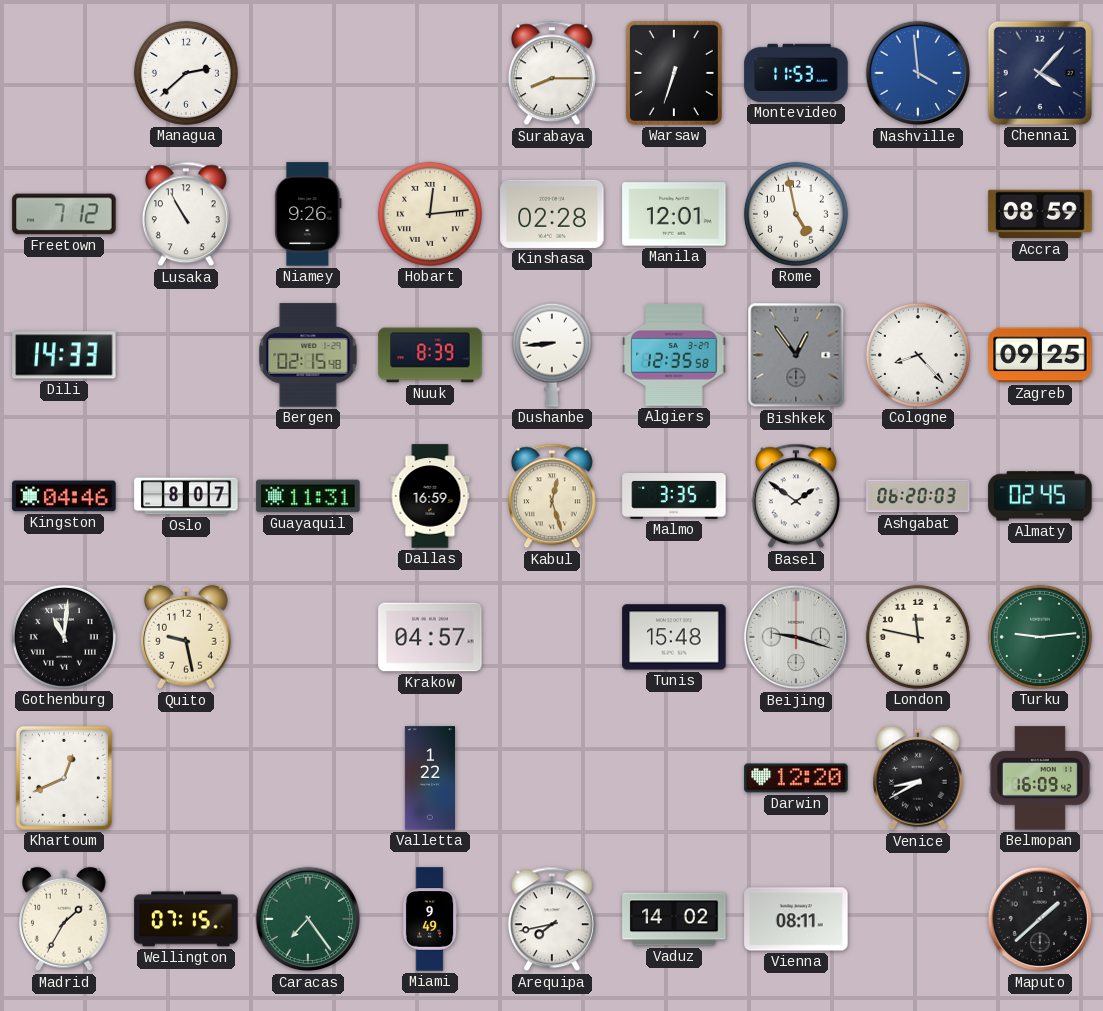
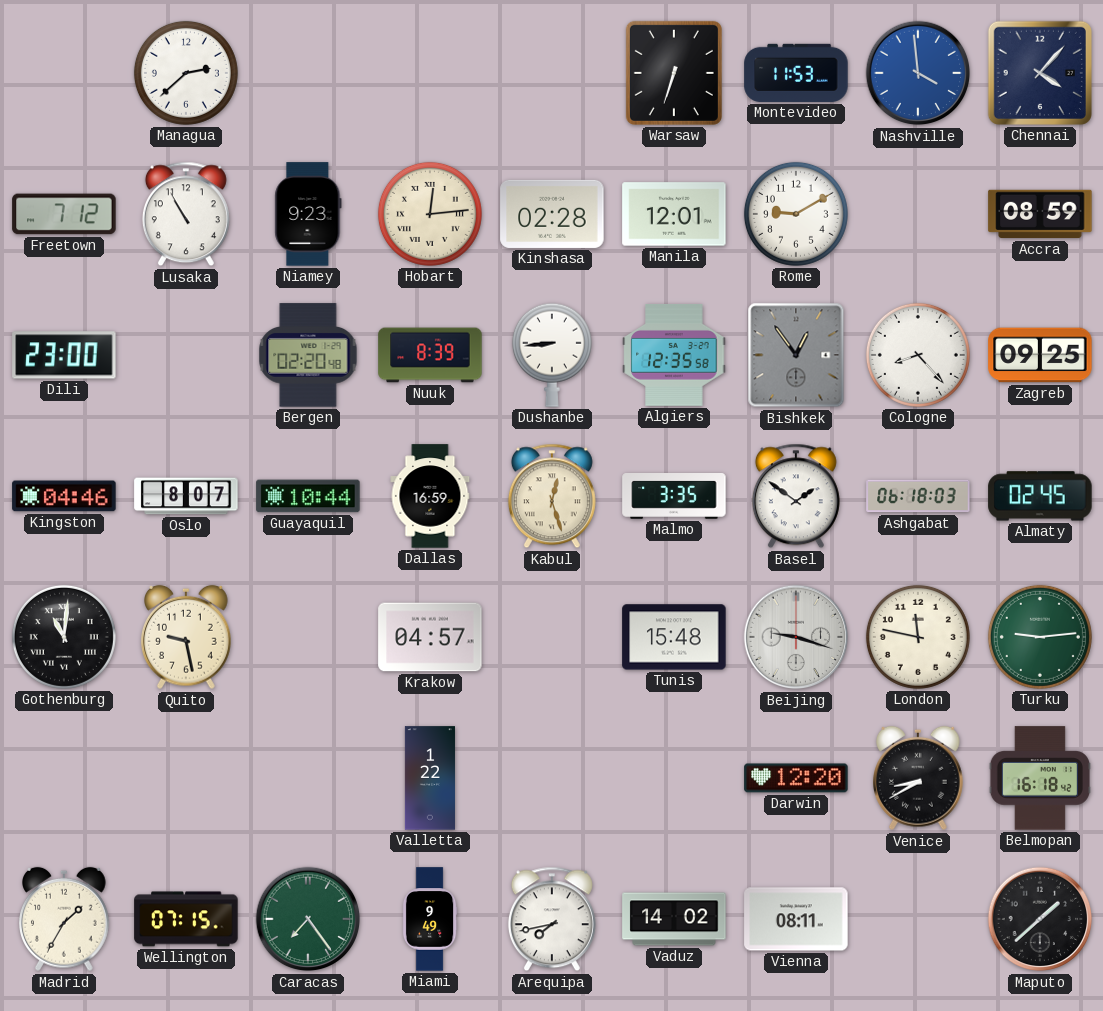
Surabaya: 8:15 -> none (552, 73)
Niamey: 9:26 -> 9:23 (308, 214)
Rome: 4:58 -> 9:10 (796, 214)
Dili: 14:33 -> 23:00 (64, 355)
Bergen: 02:15 -> 02:20 (308, 355)
Guayaquil: 11:31 -> 10:44 (308, 496)
Ashgabat: 06:20 -> 06:18 (918, 496)
Khartoum: 12:41 -> none (64, 778)
Belmopan: 16:09 -> 16:18 (1039, 778)
